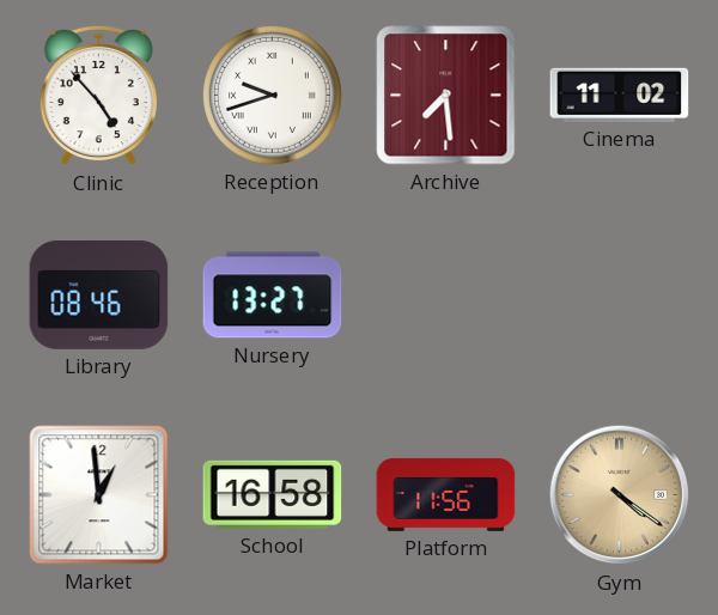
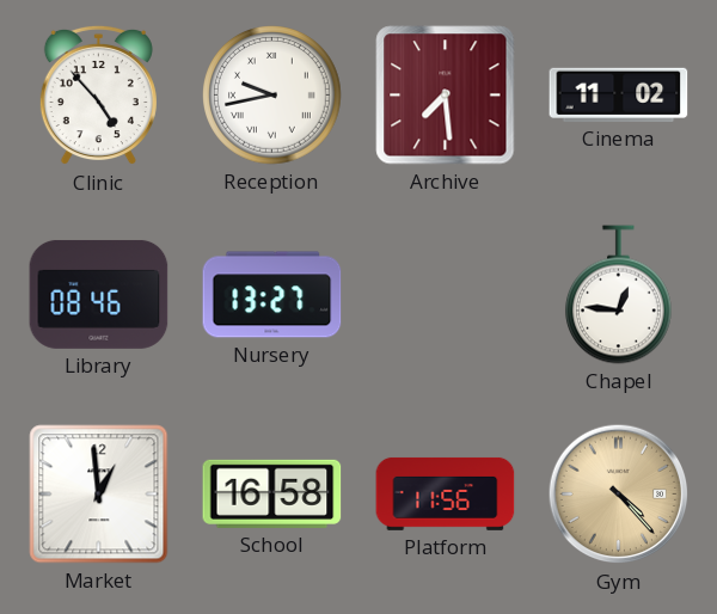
Reception: 9:42 -> 9:43 (272, 96)
Chapel: none -> 12:46 (619, 295)
Gym: 4:21 -> 4:23 (619, 495)
